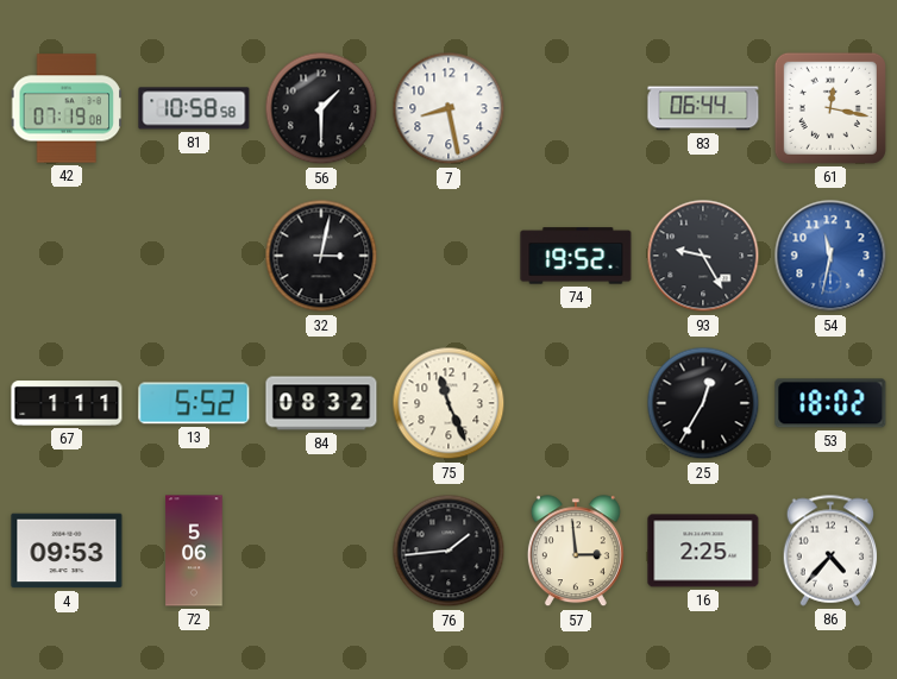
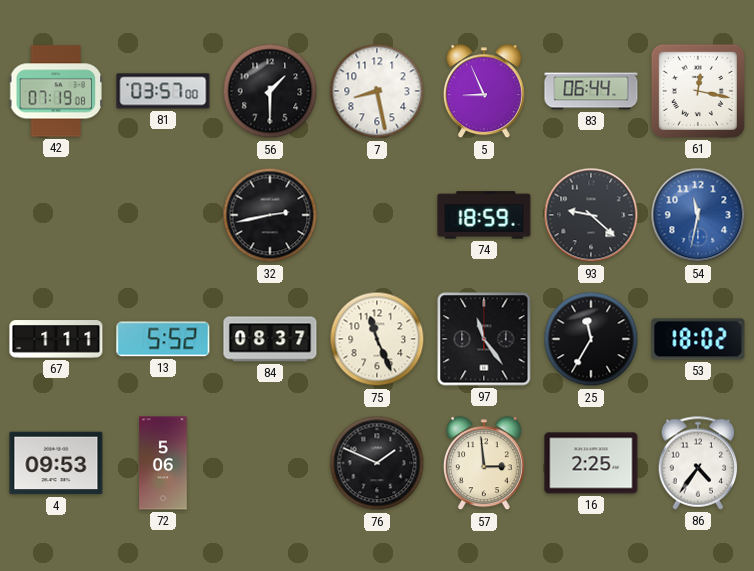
81: 10:58 -> 03:57 (163, 91)
5: none -> 8:56 (484, 92)
32: 3:02 -> 2:43 (270, 215)
74: 19:52 -> 18:59 (484, 215)
93: 9:25 -> 9:22 (591, 215)
84: 08:32 -> 08:37 (270, 339)
97: none -> 11:24 (484, 339)
25: 12:35 -> 11:35 (591, 339)
76: 1:44 -> 1:49 (377, 463)
86: 4:37 -> 4:36 (698, 463)
